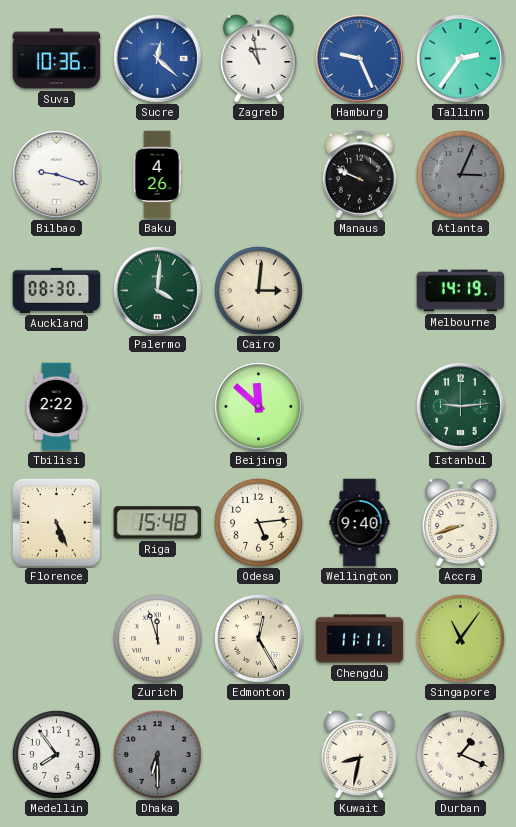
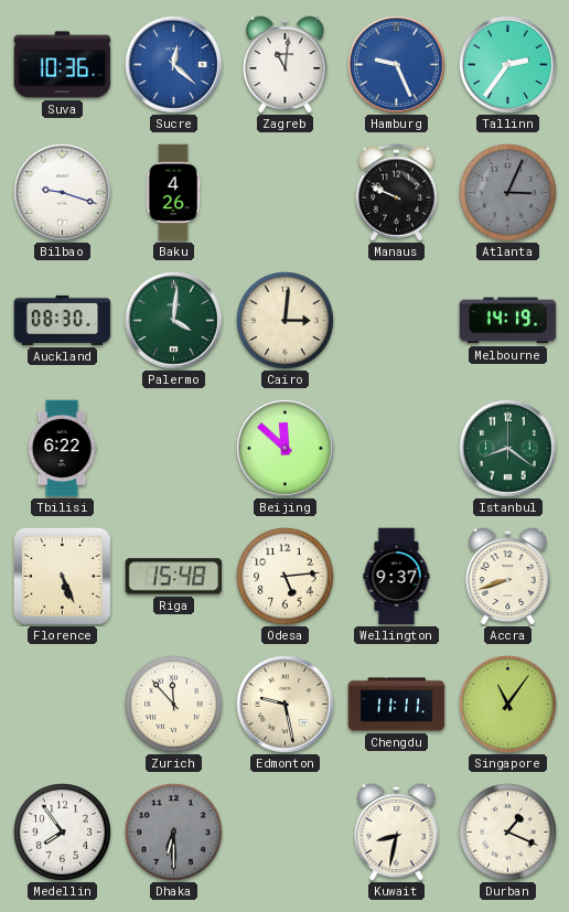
Zagreb: 10:58 -> 11:01 (286, 64)
Tbilisi: 2:22 -> 6:22 (62, 449)
Istanbul: 9:14 -> 8:21 (508, 449)
Wellington: 9:40 -> 9:37 (397, 577)
Zurich: 11:57 -> 11:53 (174, 705)
Edmonton: 12:25 -> 9:28 (286, 705)
